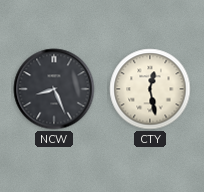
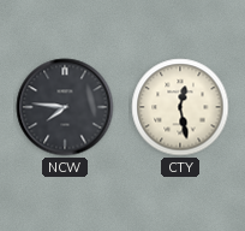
NCW: 8:26 -> 7:46 (65, 107)
